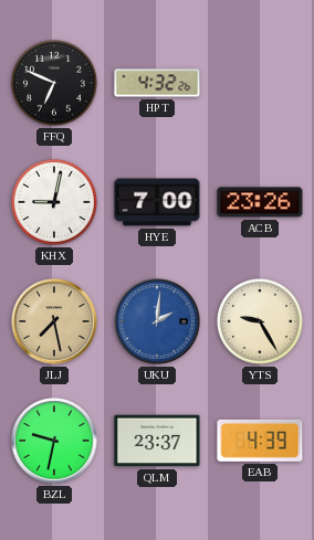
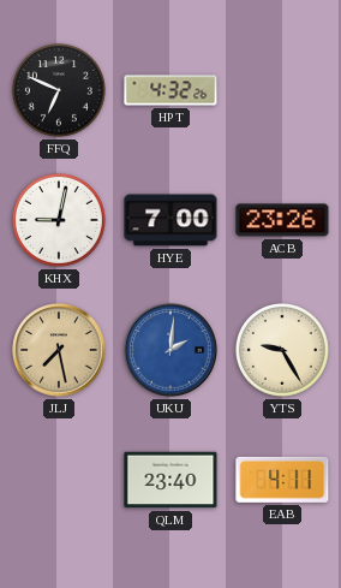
BZL: 9:32 -> none (54, 441)
QLM: 23:37 -> 23:40 (170, 480)
EAB: 4:39 -> 4:11 (282, 480)
